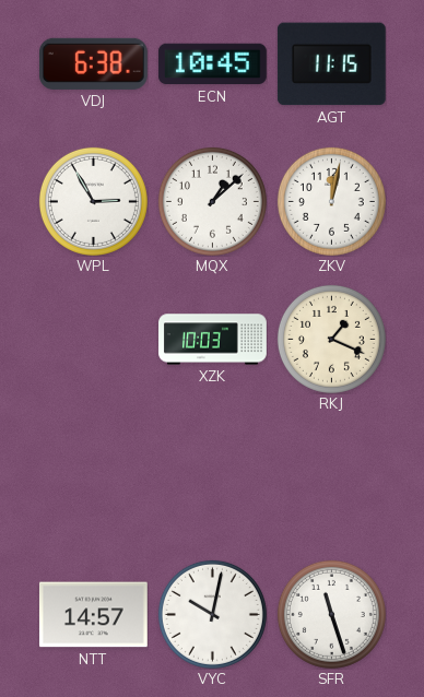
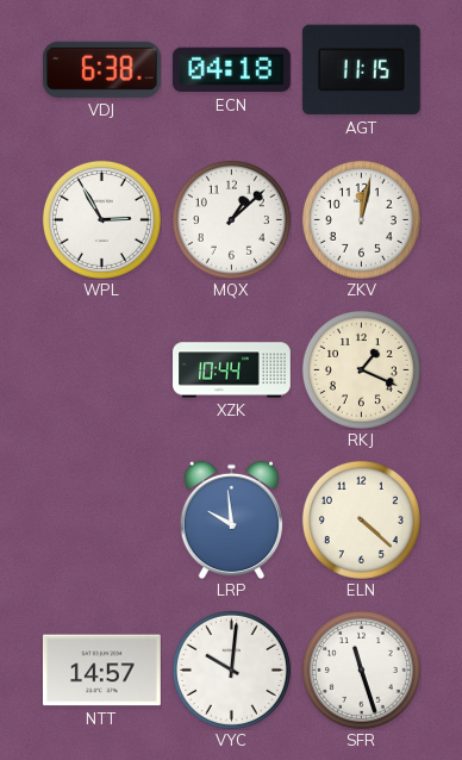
ECN: 10:45 -> 04:18 (231, 70)
XZK: 10:03 -> 10:44 (232, 370)
LRP: none -> 9:59 (231, 519)
ELN: none -> 4:22 (361, 519)
VYC: 10:02 -> 10:01 (231, 669)
